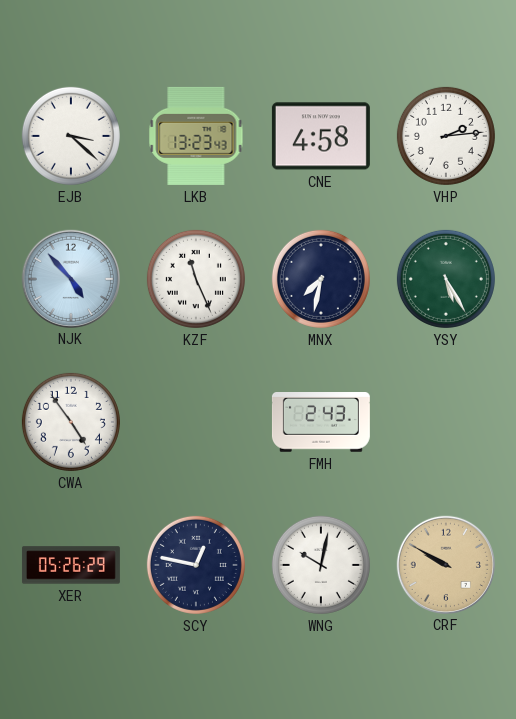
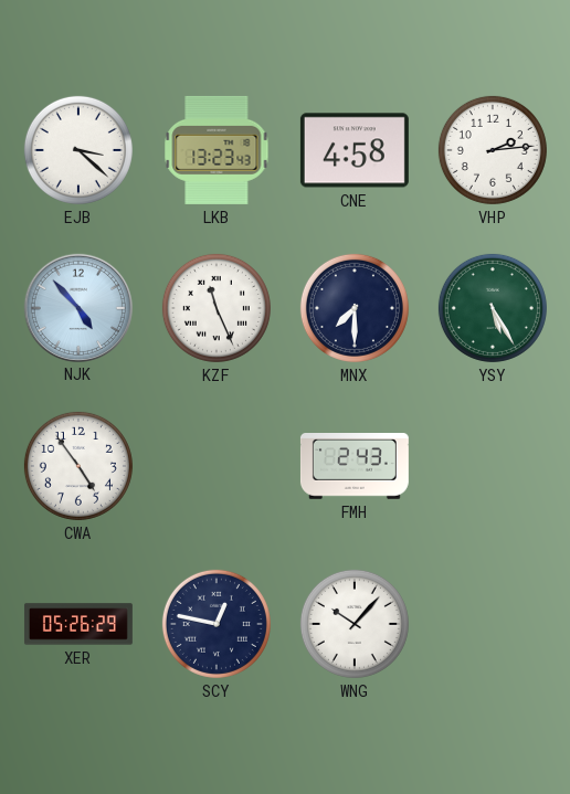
MNX: 7:32 -> 7:30 (355, 308)
WNG: 10:02 -> 10:07 (355, 624)
CRF: 9:50 -> none (445, 564)
